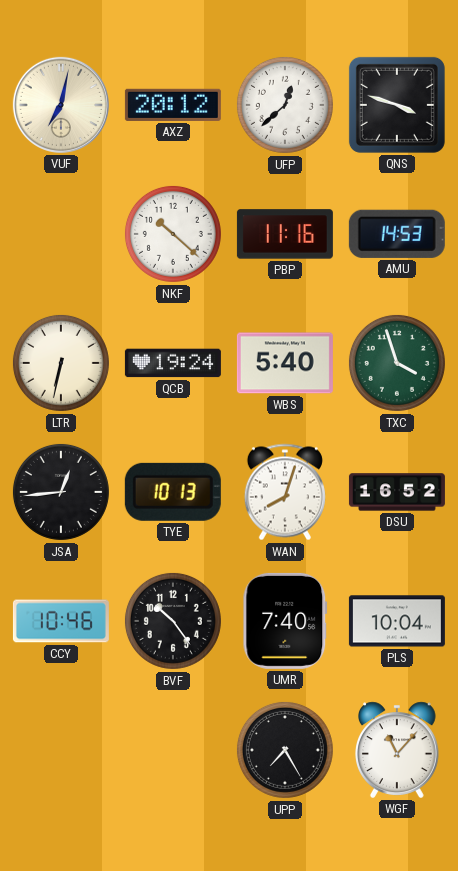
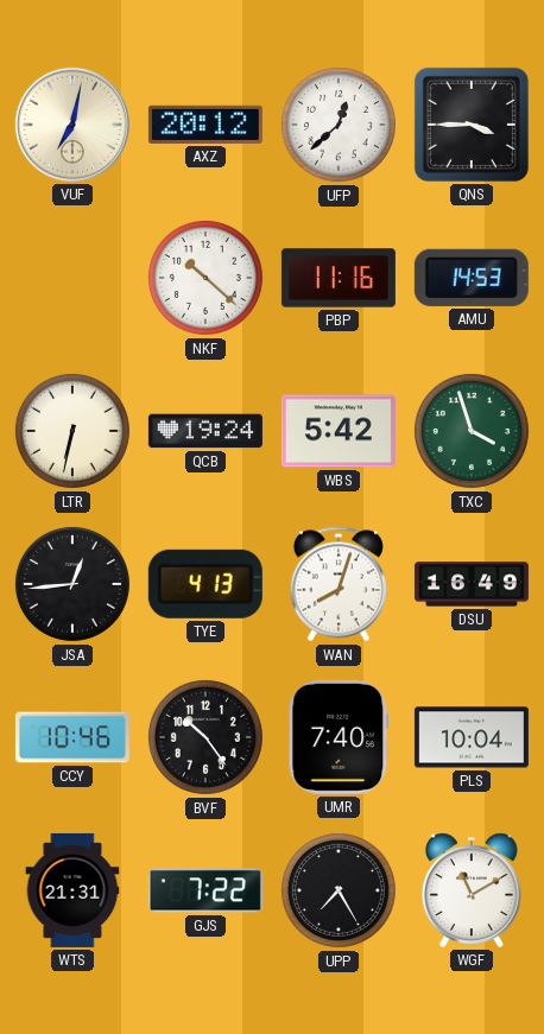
QNS: 3:48 -> 3:45 (472, 125)
WBS: 5:40 -> 5:42 (339, 431)
TYE: 10:13 -> 4:13 (205, 584)
DSU: 16:52 -> 16:49 (472, 584)
WTS: none -> 21:31 (72, 890)
GJS: none -> 7:22 (205, 890)
WGF: 11:07 -> 11:10 (473, 890)
